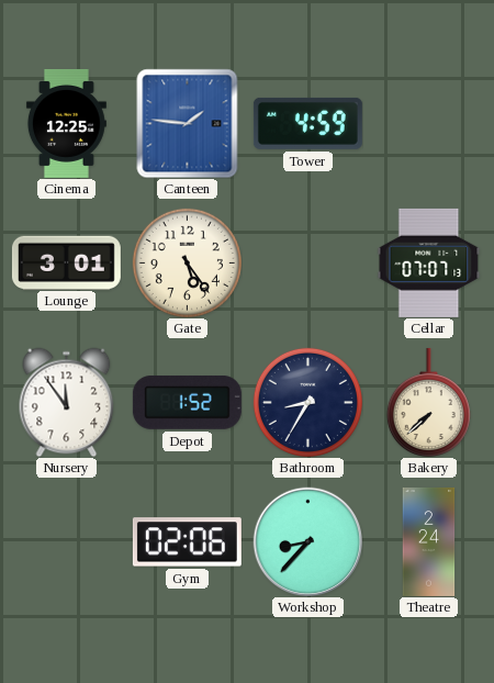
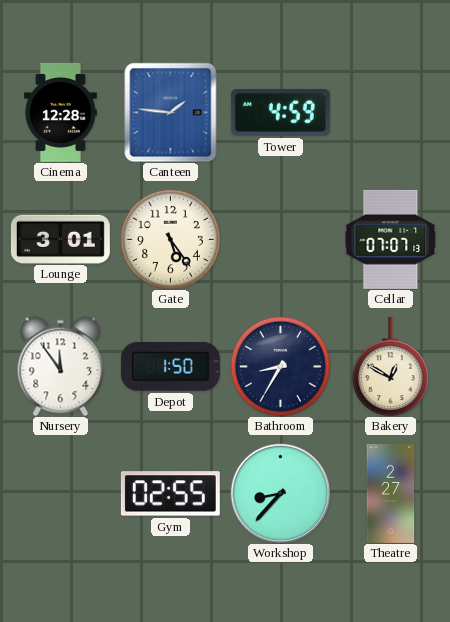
Cinema: 12:25 -> 12:28 (60, 112)
Depot: 1:52 -> 1:50 (170, 366)
Bakery: 7:38 -> 12:50 (390, 366)
Gym: 02:06 -> 02:55 (170, 494)
Theatre: 2:24 -> 2:27 (391, 493)
